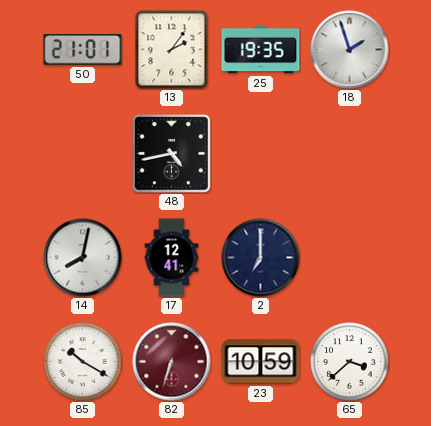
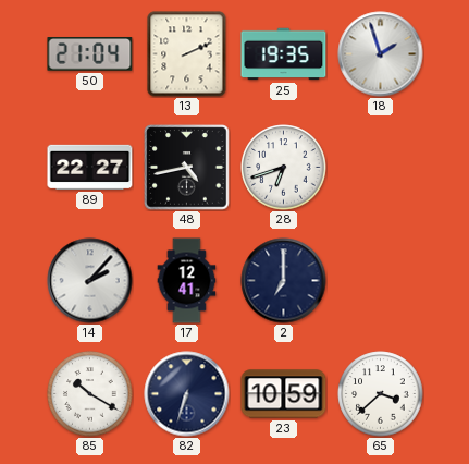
50: 21:01 -> 21:04 (90, 54)
13: 2:06 -> 2:11 (187, 54)
89: none -> 22:27 (90, 167)
28: none -> 6:42 (284, 168)
14: 8:02 -> 2:07 (90, 281)
82 dial: burgundy -> navy (187, 394)
